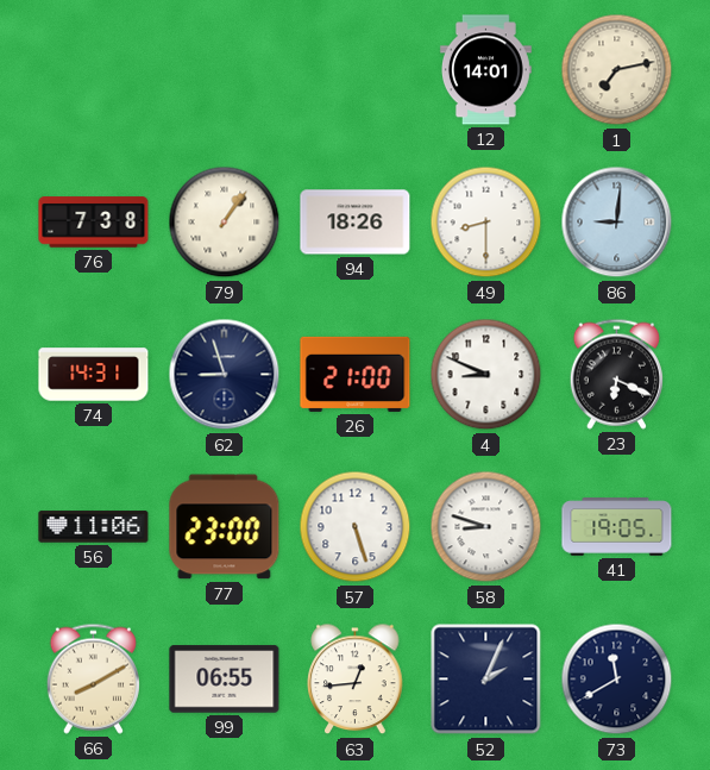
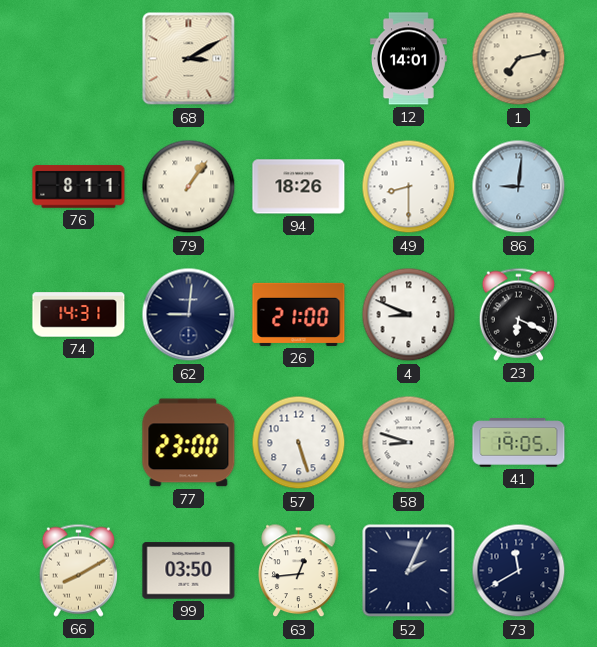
68: none -> 3:10 (189, 59)
76: 7:38 -> 8:11 (79, 187)
62: 8:57 -> 9:01 (189, 315)
56: 11:06 -> none (94, 527)
99: 06:55 -> 03:50 (189, 571)
